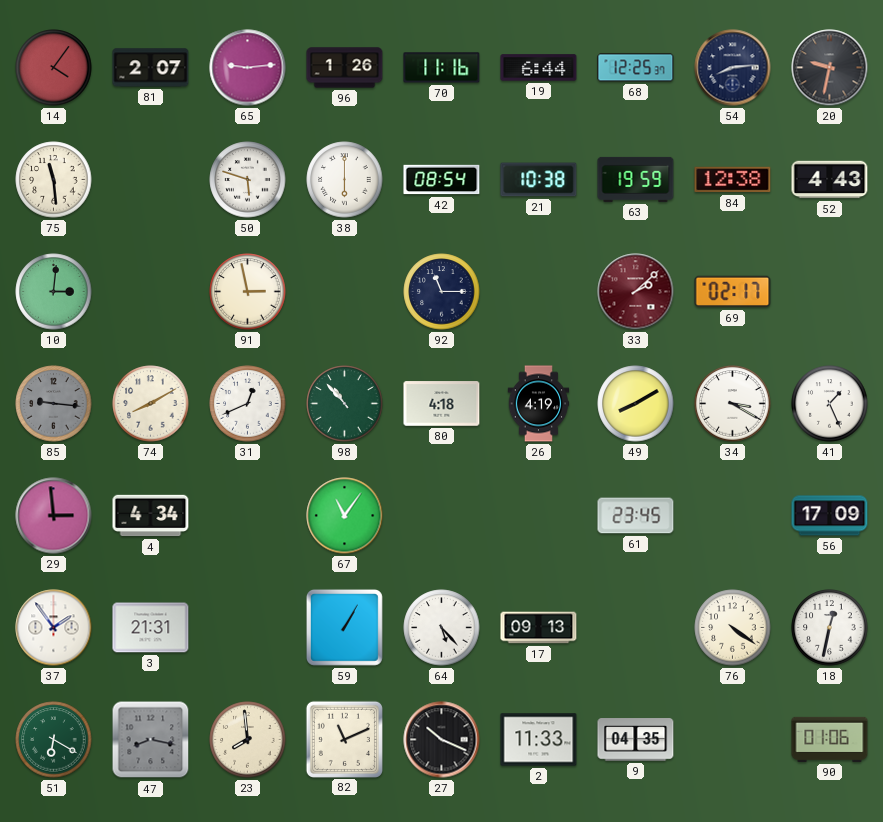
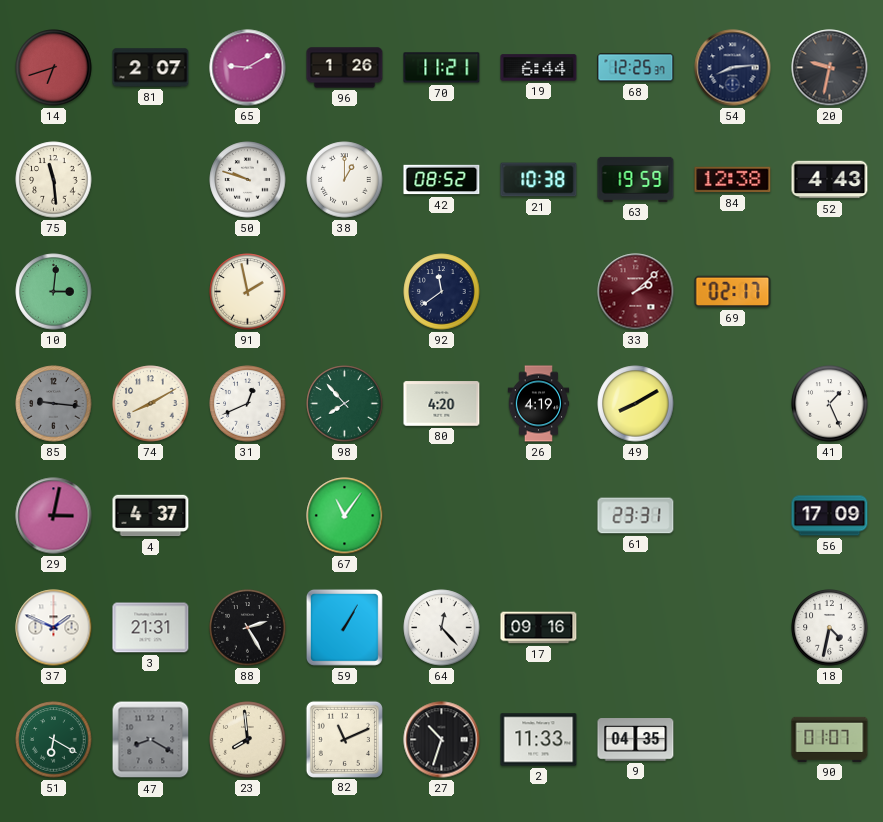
14: 4:06 -> 6:42 (54, 68)
65: 9:14 -> 9:10 (248, 68)
70: 11:16 -> 11:21 (442, 68)
50: 5:48 -> 9:48 (248, 180)
38: 6:00 -> 1:00 (345, 180)
42: 08:54 -> 08:52 (442, 180)
91: 2:58 -> 1:58 (248, 292)
92: 11:15 -> 11:39 (442, 292)
98: 10:53 -> 7:53 (345, 404)
80: 4:18 -> 4:20 (442, 404)
34: 3:20 -> none (733, 404)
29: 2:59 -> 3:02 (54, 516)
4: 4:34 -> 4:37 (151, 516)
61: 23:45 -> 23:31 (636, 516)
37: 1:54 -> 1:49 (54, 628)
88: none -> 2:25 (248, 628)
64: 5:23 -> 12:23 (442, 628)
17: 09:13 -> 09:16 (539, 628)
76: 4:21 -> none (733, 628)
18: 12:32 -> 4:32 (830, 628)
47: 8:17 -> 8:20 (151, 740)
27: 10:19 -> 10:33 (442, 740)
90: 01:06 -> 01:07 (830, 739)
